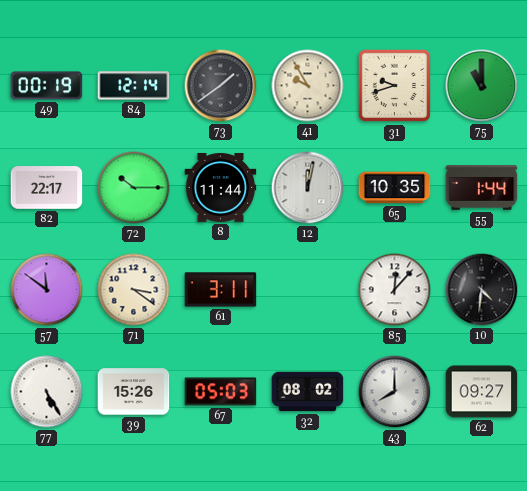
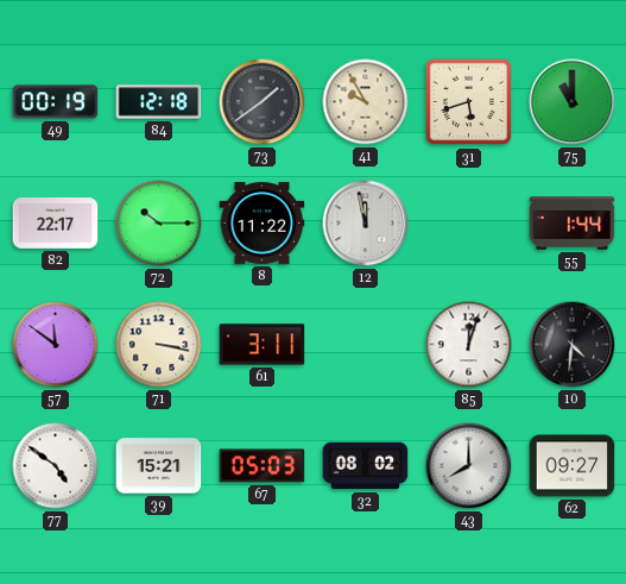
84: 12:14 -> 12:18 (159, 102)
31: 9:42 -> 5:42 (469, 102)
8: 11:44 -> 11:22 (263, 222)
12: 12:02 -> 11:58 (366, 224)
65: 10:35 -> none (395, 188)
71: 3:21 -> 3:17 (159, 345)
85: 12:07 -> 12:03 (469, 345)
77: 5:25 -> 4:51 (56, 466)
39: 15:26 -> 15:21 (159, 466)
